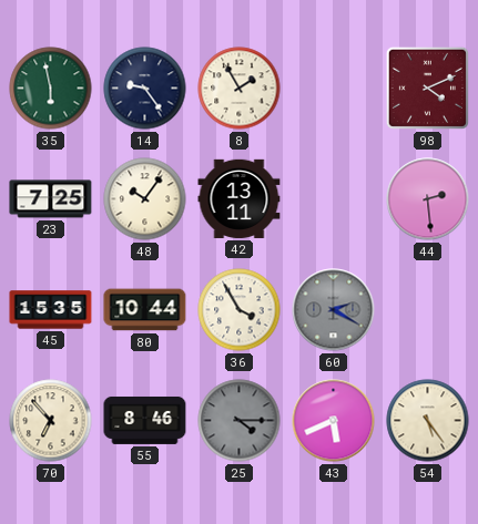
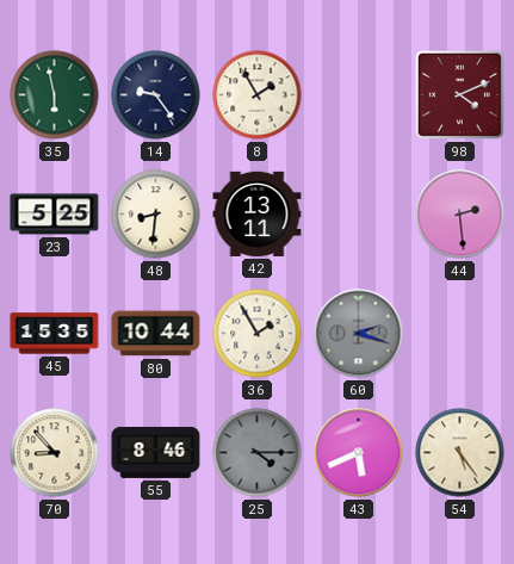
23: 7:25 -> 5:25 (55, 215)
48: 10:06 -> 8:31 (156, 215)
36: 3:55 -> 1:55 (258, 334)
60: 2:20 -> 2:18 (359, 334)
70: 6:53 -> 8:53 (55, 453)
